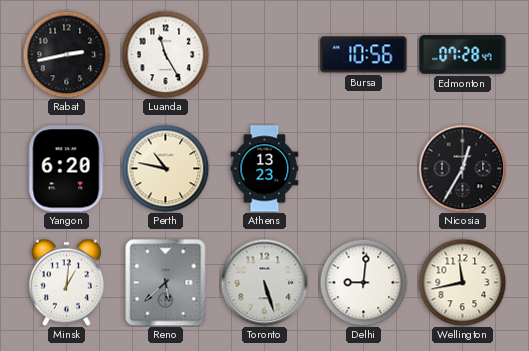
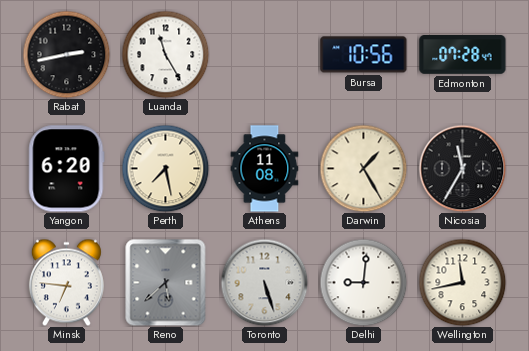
Perth: 10:47 -> 7:28 (165, 168)
Athens: 13:23 -> 11:08 (265, 169)
Darwin: none -> 1:25 (363, 168)
Nicosia: 12:35 -> 11:35 (462, 168)
Minsk: 1:01 -> 6:46 (66, 282)
